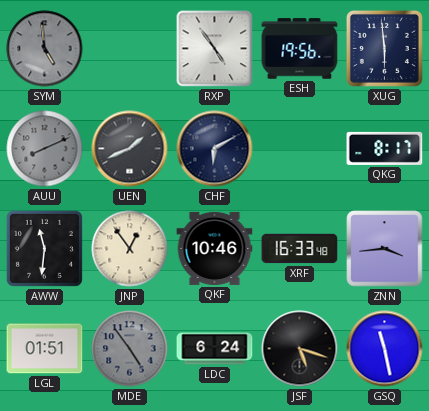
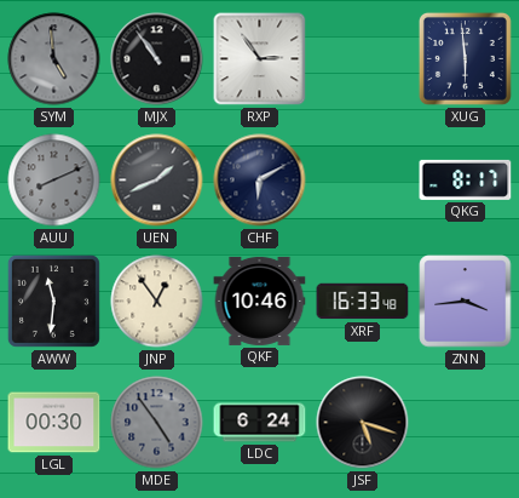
MJX: none -> 10:54 (157, 59)
RXP: 4:54 -> 2:54 (260, 59)
ESH: 19:56 -> none (300, 49)
LGL: 01:51 -> 00:30 (54, 423)
GSQ: 11:28 -> none (385, 349)
